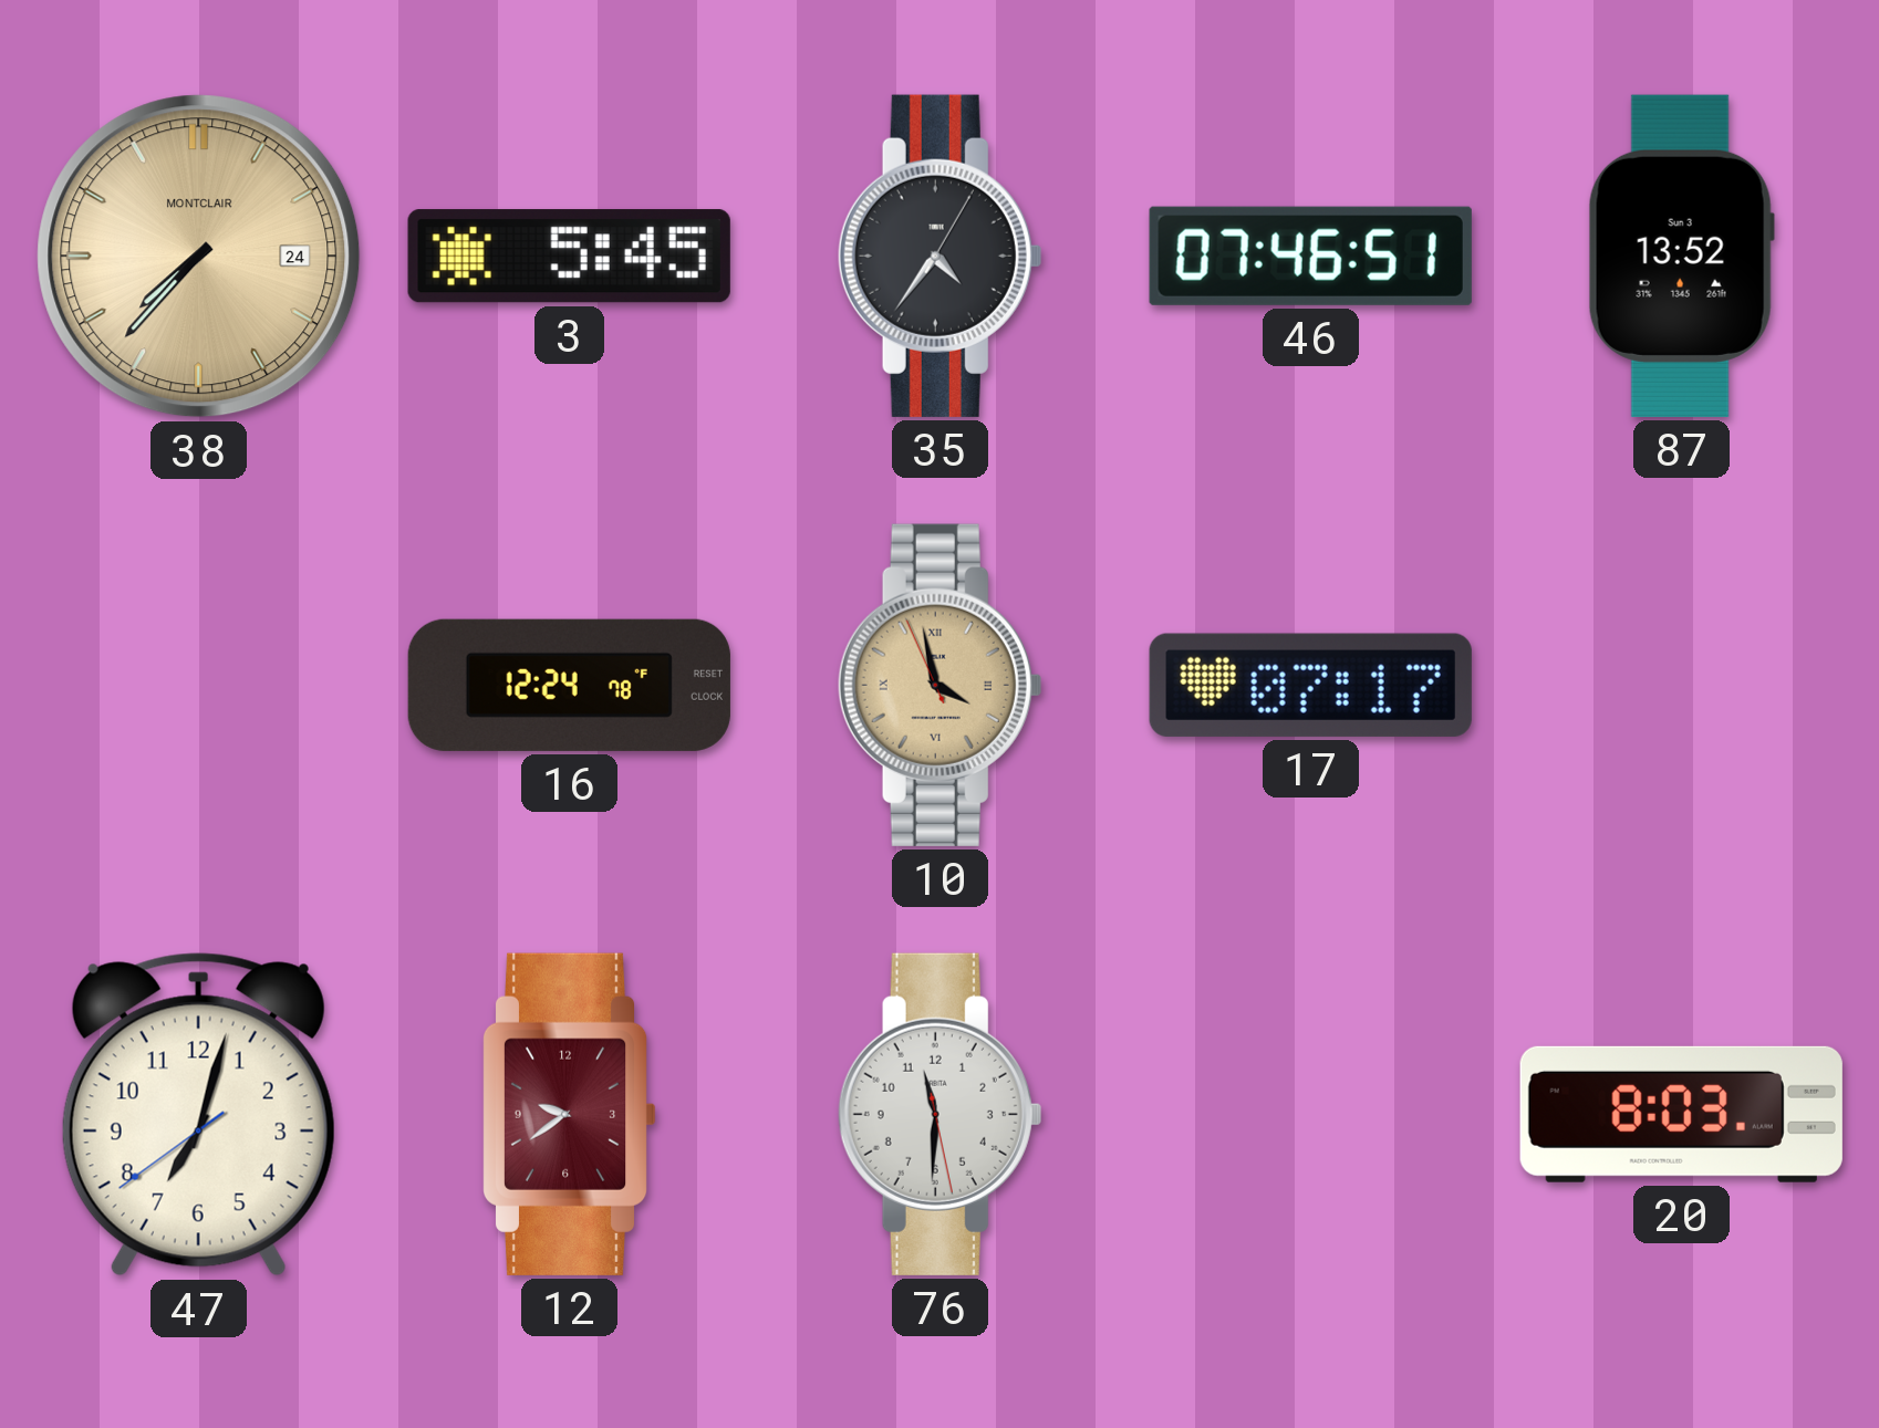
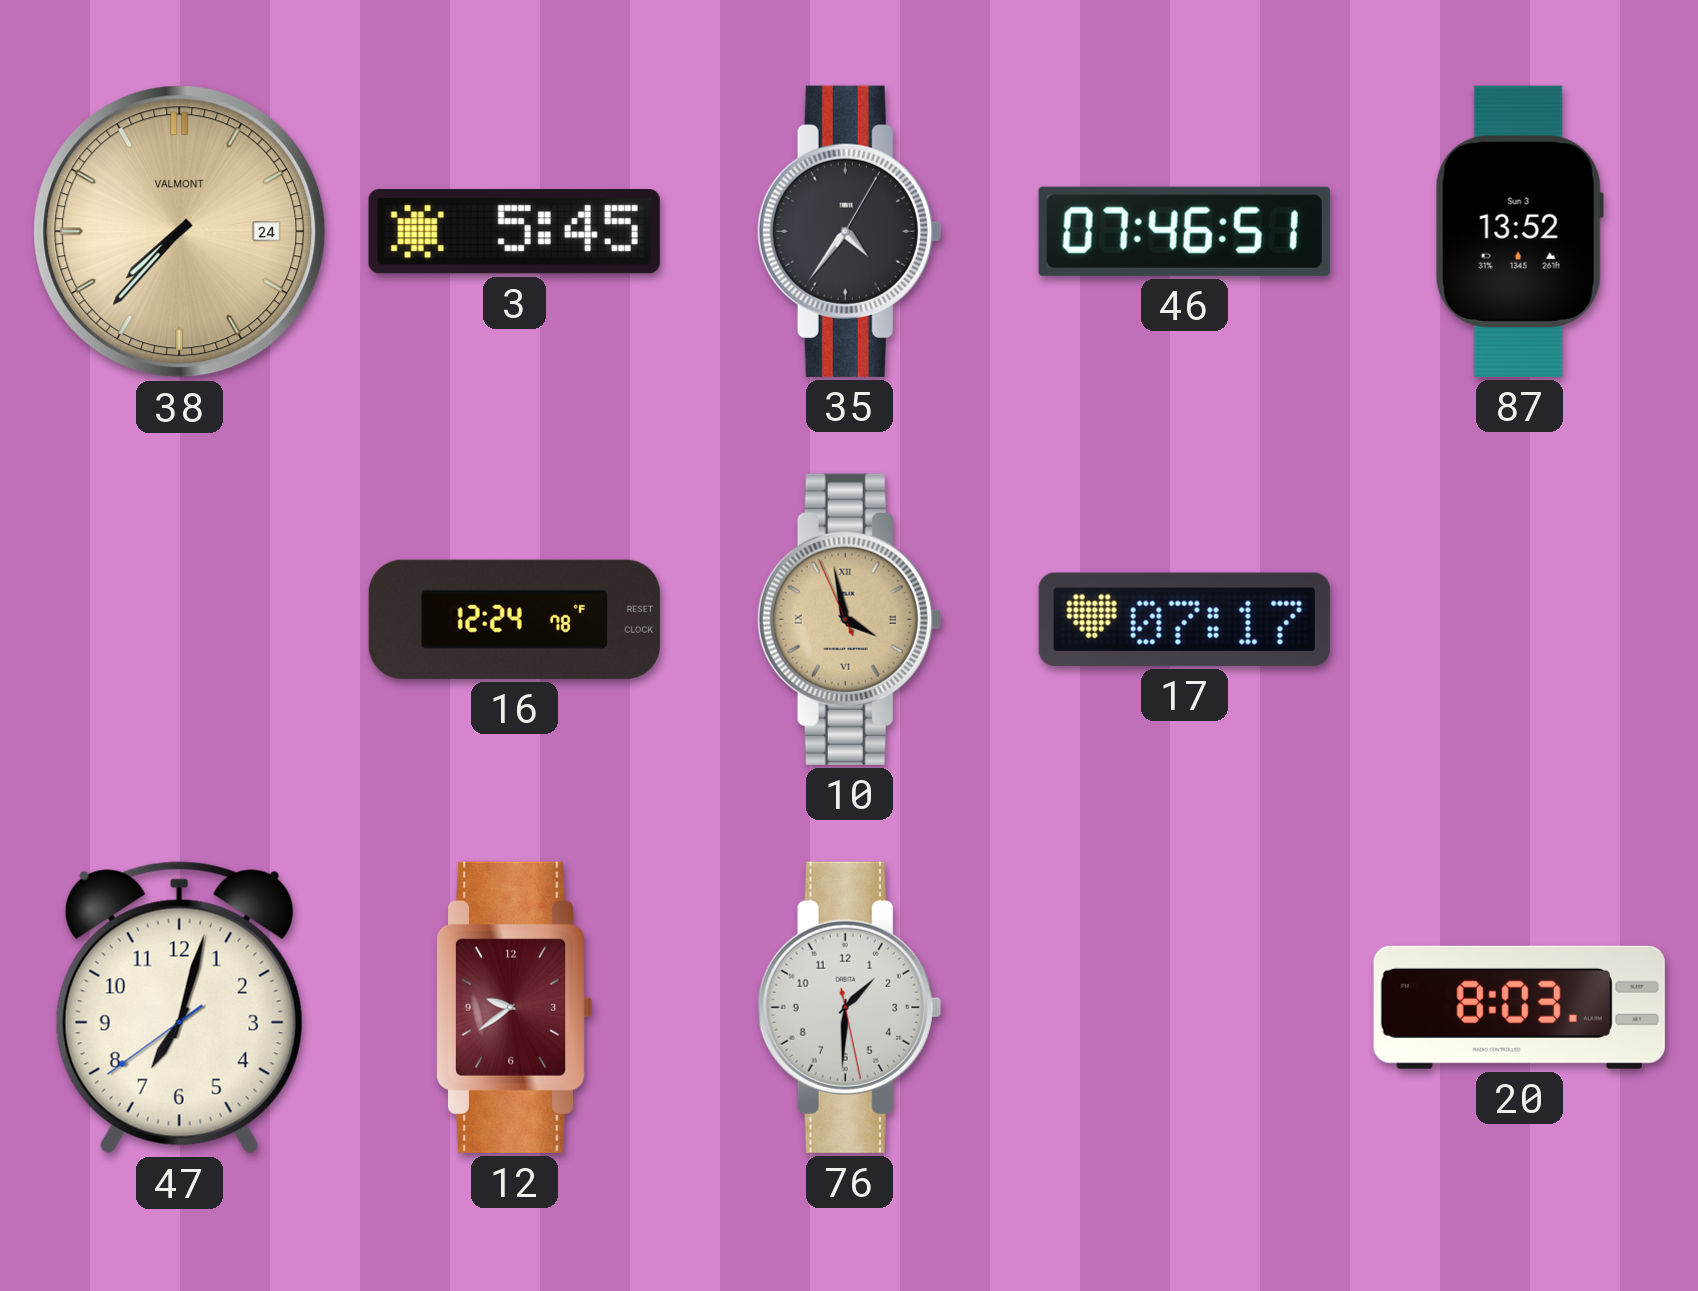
38 brand: MONTCLAIR -> VALMONT (180, 232)
76: 11:30 -> 1:30 (849, 1007)
